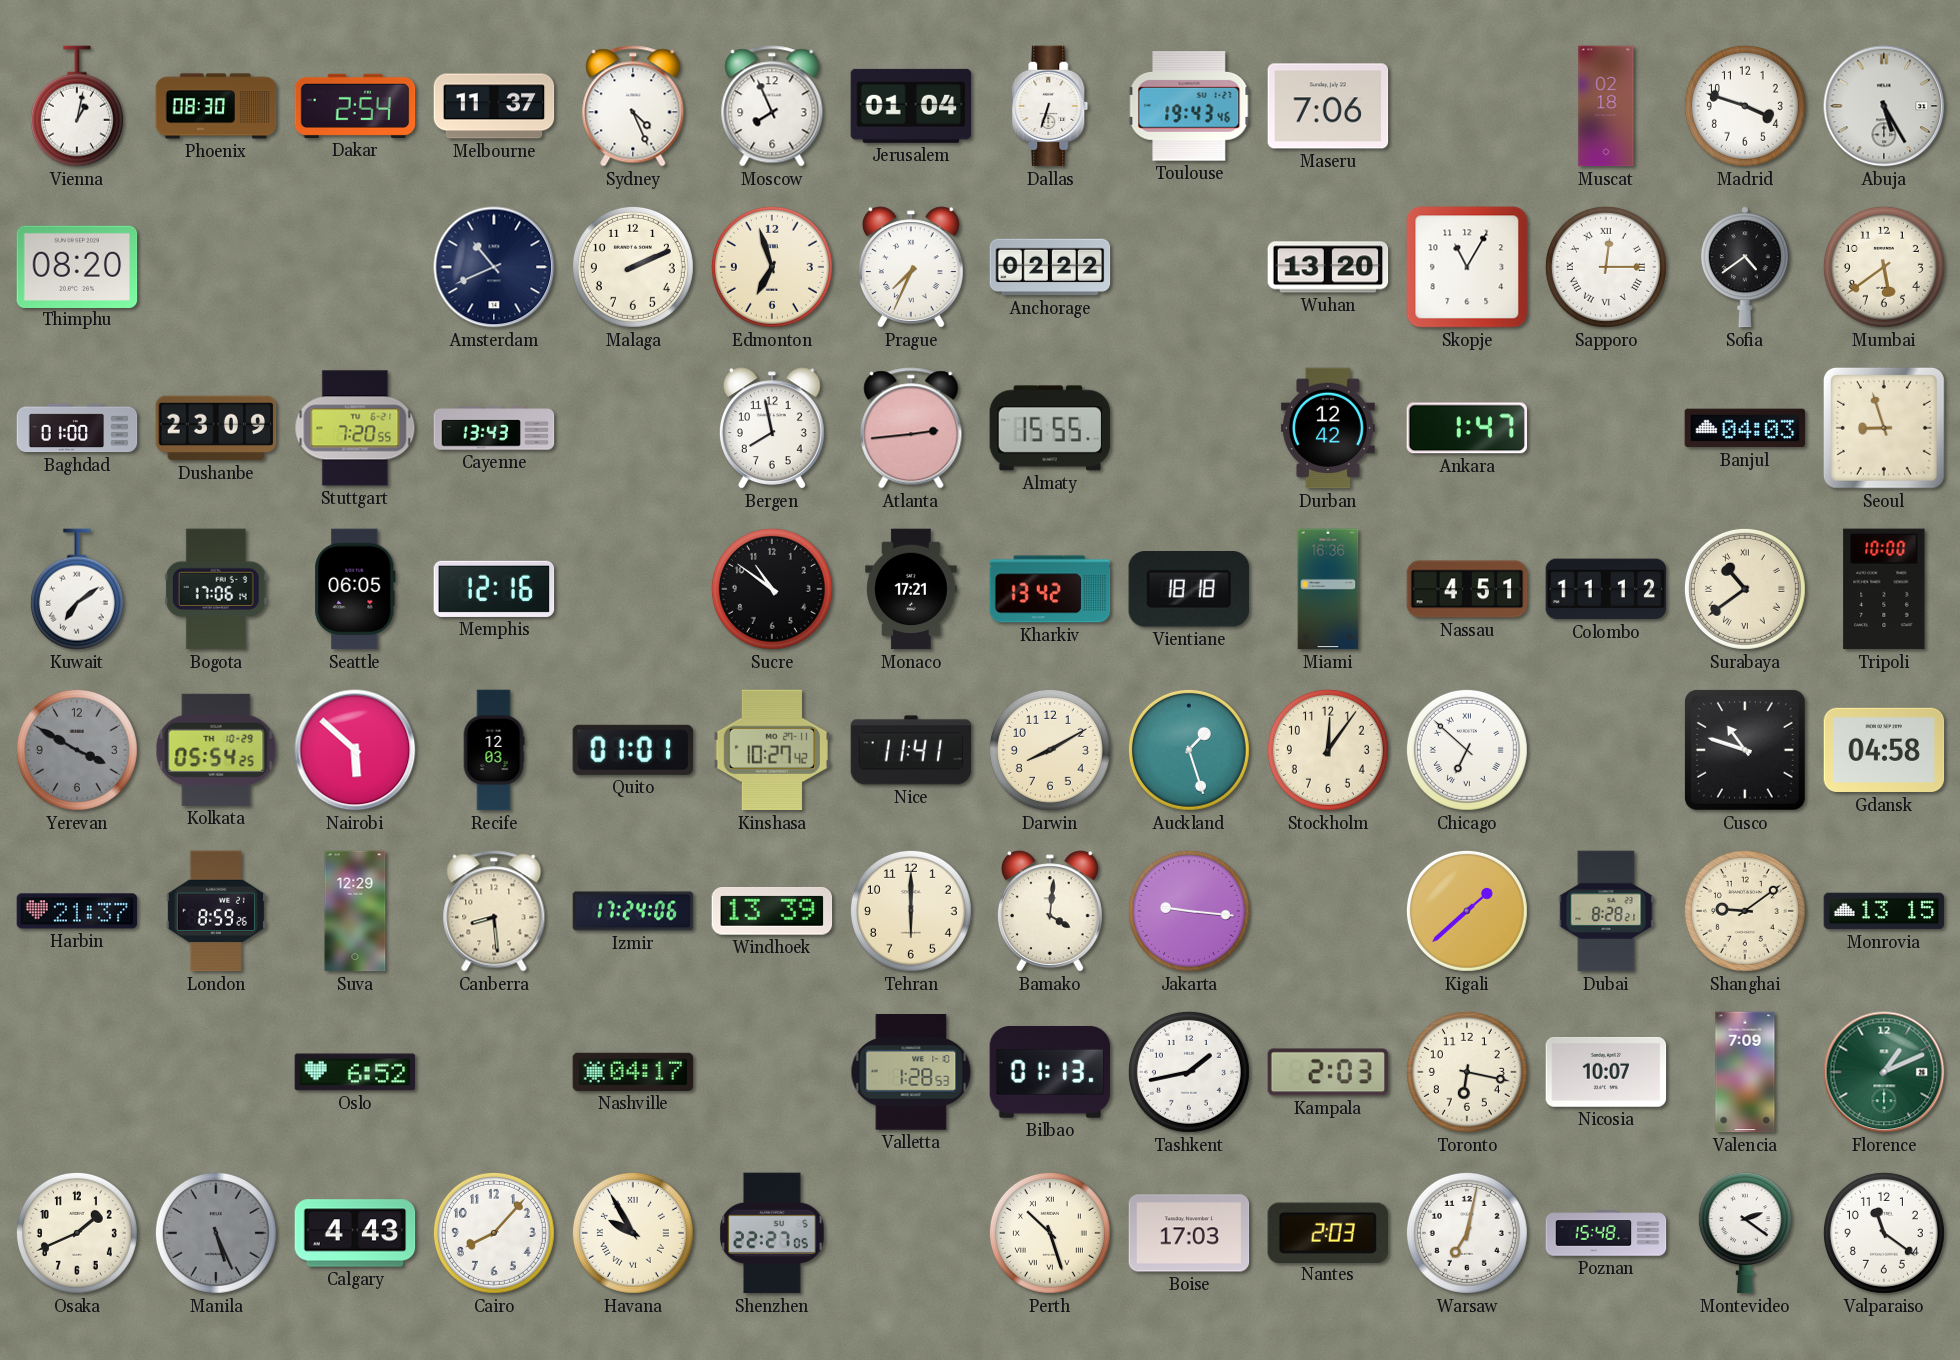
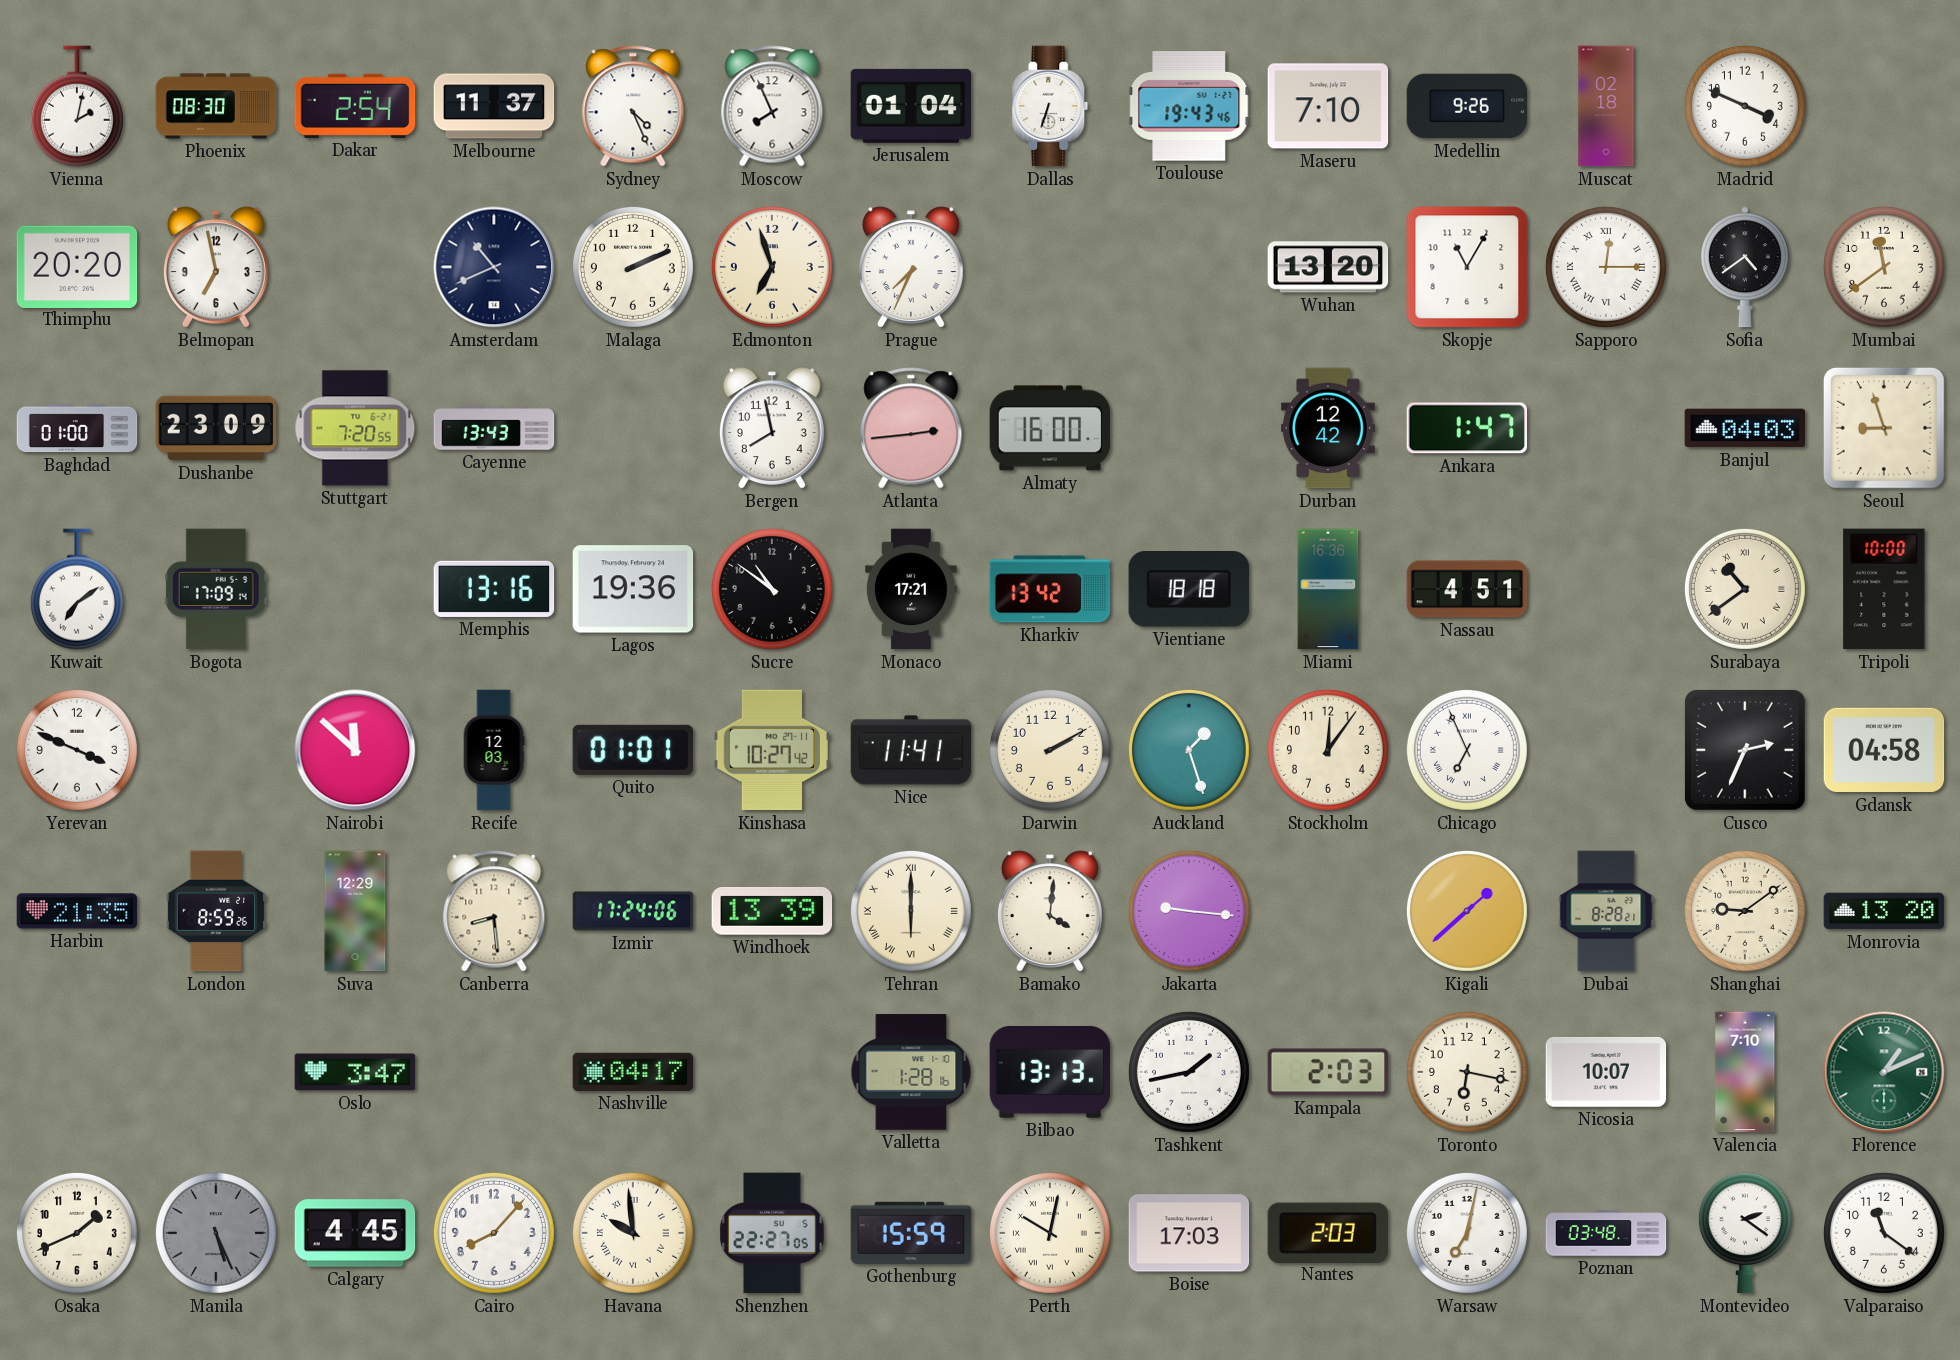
Vienna: 1:02 -> 2:02 (77, 106)
Maseru: 7:06 -> 7:10 (1328, 106)
Medellin: none -> 9:26 (1467, 106)
Madrid: 3:48 -> 3:49 (1745, 106)
Abuja: 5:25 -> none (1884, 106)
Thimphu: 08:20 -> 20:20 (77, 266)
Belmopan: none -> 6:58 (216, 267)
Anchorage: 02:22 -> none (1050, 267)
Mumbai: 5:39 -> 11:39 (1884, 267)
Almaty: 15:55 -> 16:00 (1050, 428)
Bogota: 17:06 -> 17:09 (216, 589)
Seattle: 06:05 -> none (355, 589)
Memphis: 12:16 -> 13:16 (494, 589)
Lagos: none -> 19:36 (633, 589)
Colombo: 11:12 -> none (1606, 589)
Yerevan: 3:50 -> 3:49 (77, 750)
Yerevan dial: grey -> white (77, 750)
Kolkata: 05:54 -> none (216, 750)
Nairobi: 5:52 -> 11:52 (355, 750)
Darwin: 8:10 -> 2:10 (1050, 750)
Chicago: 6:52 -> 6:56 (1467, 750)
Cusco: 10:48 -> 2:34 (1745, 750)
Harbin: 21:37 -> 21:35 (77, 911)
Tehran numerals: Arabic -> Roman (911, 911)
Monrovia: 13:15 -> 13:20 (1884, 911)
Oslo: 6:52 -> 3:47 (355, 1072)
Valletta: 1:28:53 -> 1:28:16 (911, 1072)
Bilbao: 01:13 -> 13:13 (1050, 1072)
Valencia: 7:09 -> 7:10 (1745, 1072)
Calgary: 4:43 -> 4:45 (355, 1233)
Havana: 9:55 -> 9:59 (633, 1233)
Gothenburg: none -> 15:59 (911, 1233)
Perth: 10:27 -> 10:02 (1050, 1233)
Poznan: 15:48 -> 03:48 (1606, 1233)
